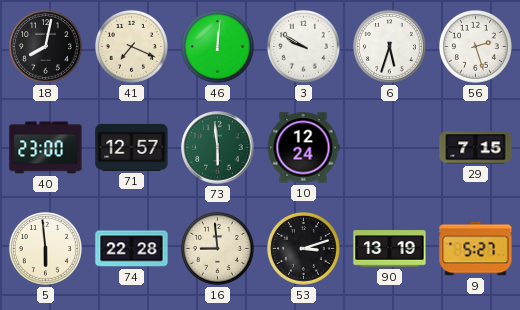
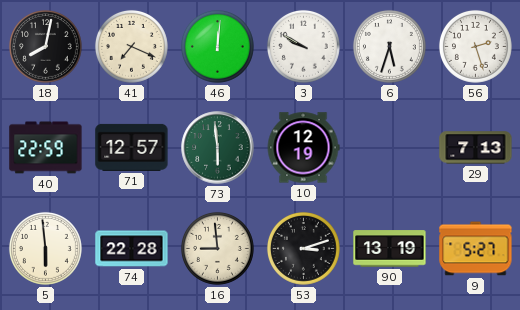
40: 23:00 -> 22:59 (46, 148)
10: 12:24 -> 12:19 (303, 148)
29: 7:15 -> 7:13 (476, 148)
